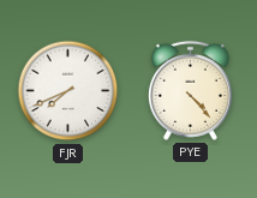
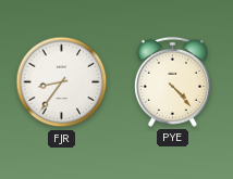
FJR: 7:41 -> 8:36 (62, 82)
